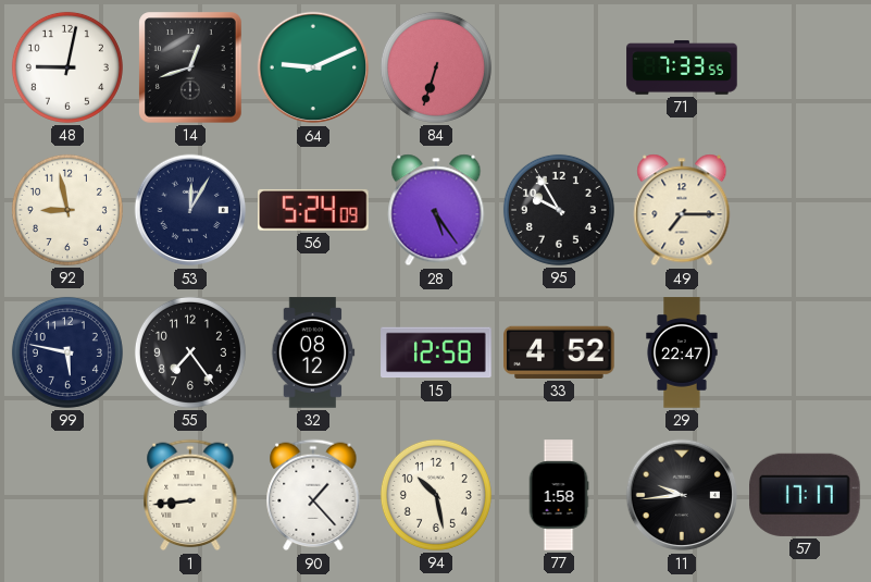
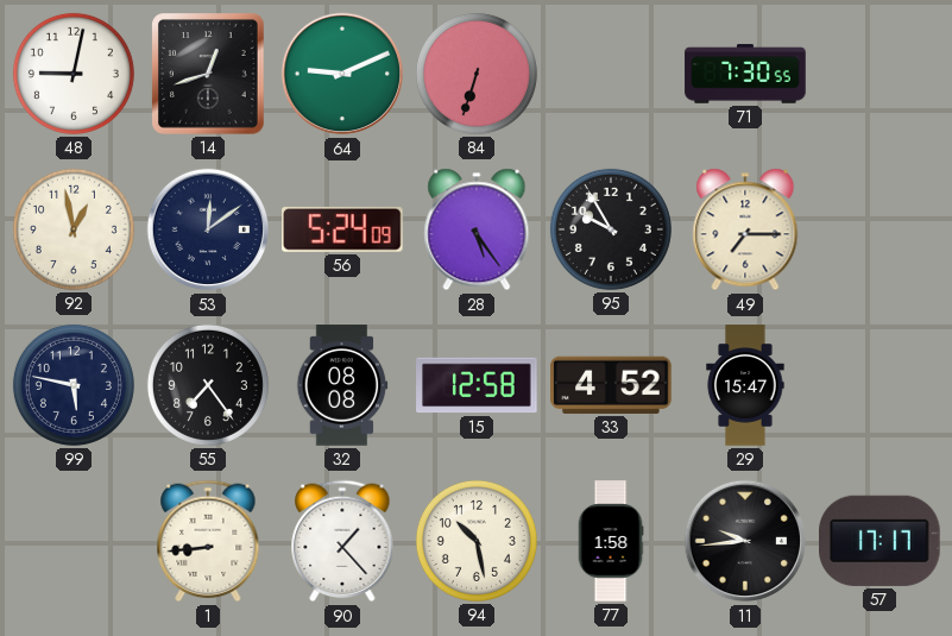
71: 7:33 -> 7:30 (745, 74)
92: 8:58 -> 12:58 (74, 229)
53: 12:05 -> 12:09 (208, 229)
32: 08:12 -> 08:08 (342, 385)
29: 22:47 -> 15:47 (745, 385)
